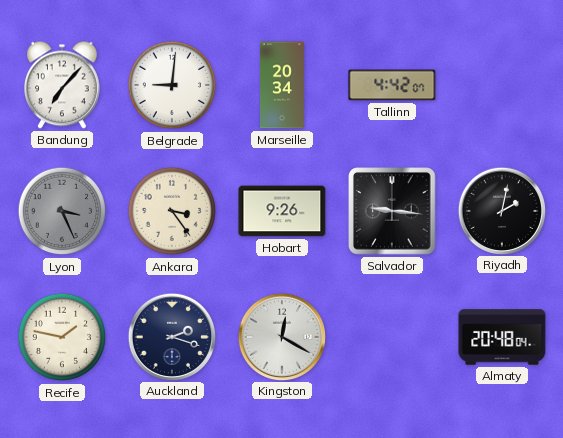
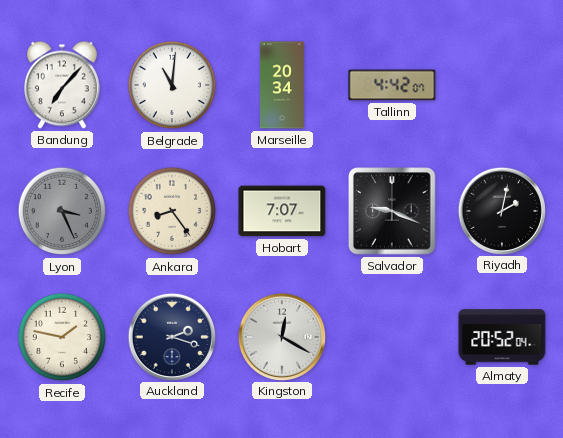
Belgrade: 9:01 -> 11:01 (172, 85)
Ankara: 3:24 -> 8:24 (172, 211)
Hobart: 9:26 -> 7:07 (282, 211)
Salvador: 9:16 -> 9:19 (392, 211)
Almaty: 20:48 -> 20:52 (502, 337)
